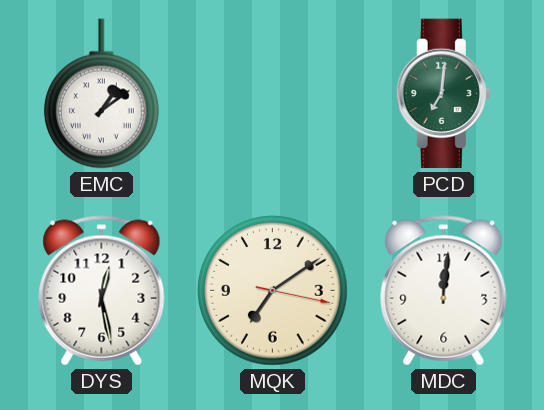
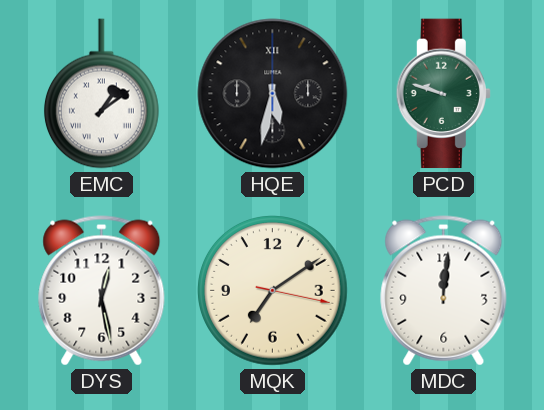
HQE: none -> 5:32 (273, 94)
PCD: 7:01 -> 9:48 (443, 94)
